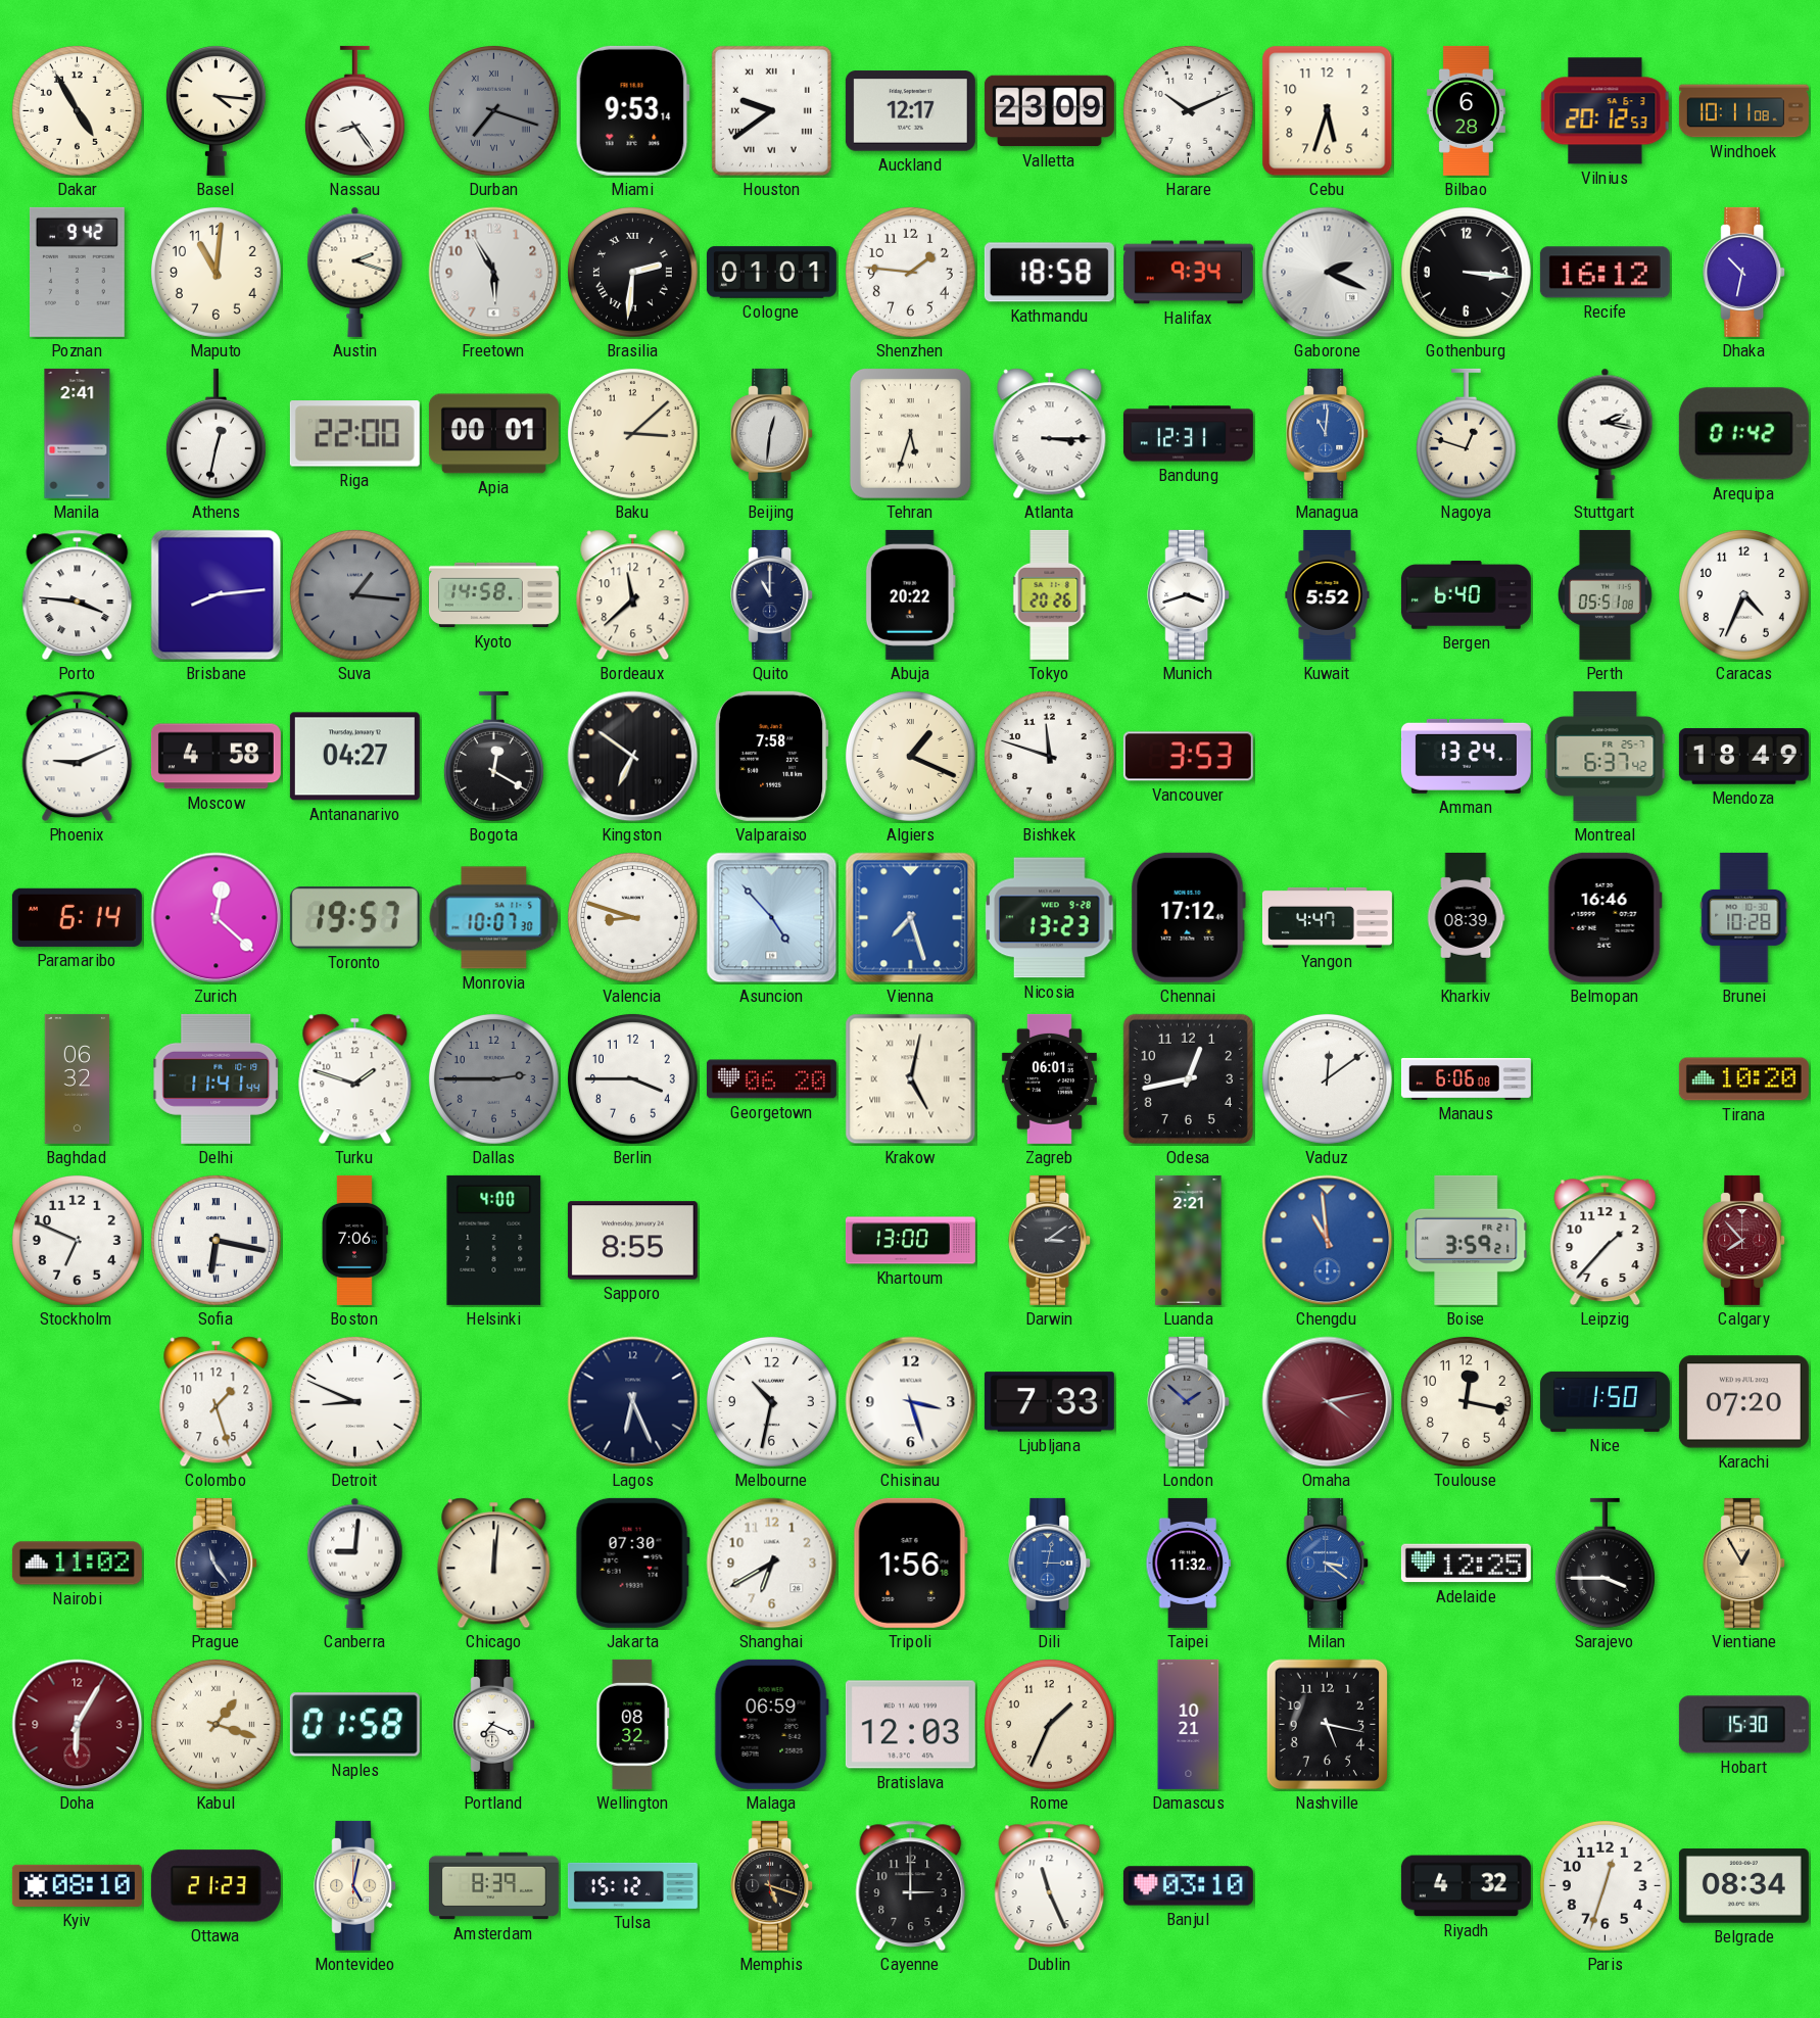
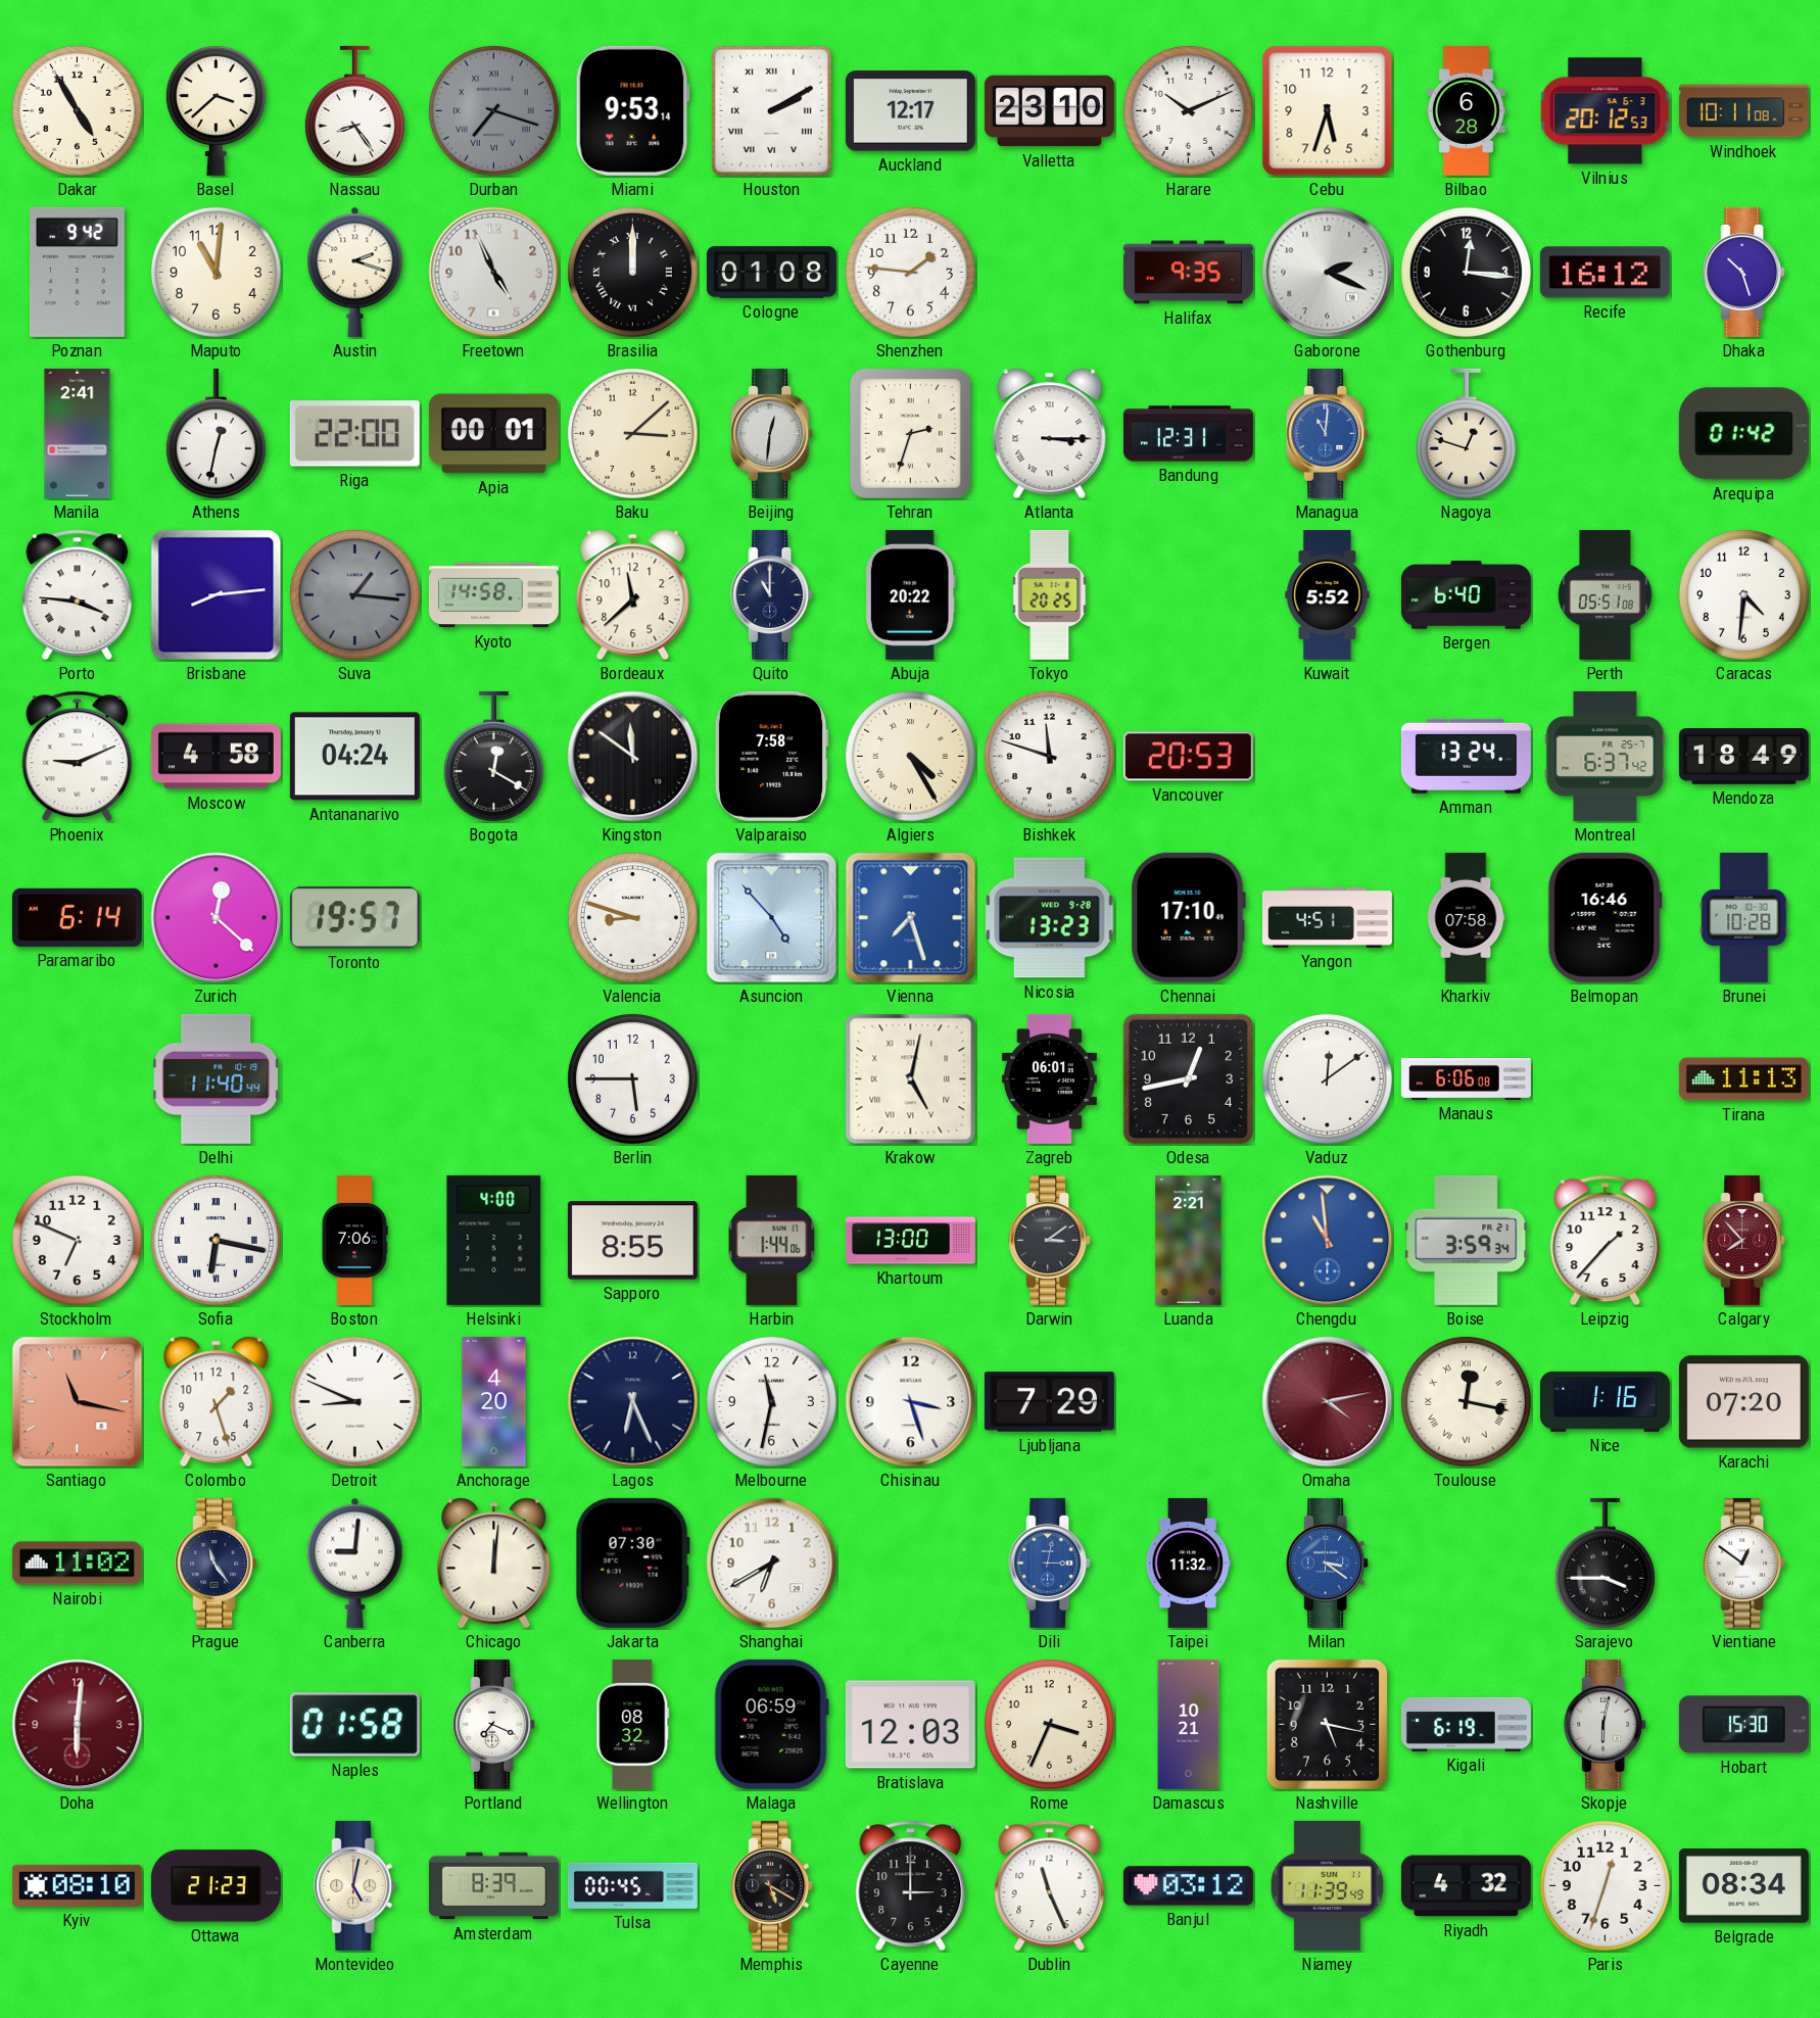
Basel: 4:16 -> 3:38 (215, 111)
Houston: 9:39 -> 2:10 (771, 110)
Valletta: 23:09 -> 23:10 (1049, 111)
Freetown: 5:55 -> 4:56 (494, 273)
Brasilia: 2:31 -> 12:00 (632, 272)
Cologne: 01:01 -> 01:08 (771, 273)
Kathmandu: 18:58 -> none (1049, 273)
Halifax: 9:34 -> 9:35 (1188, 273)
Gothenburg: 3:16 -> 12:16 (1466, 272)
Dhaka: 10:32 -> 10:27 (1744, 272)
Tehran: 5:33 -> 2:33 (910, 433)
Stuttgart: 2:17 -> none (1606, 433)
Tokyo: 20:26 -> 20:25 (1050, 594)
Munich: 3:42 -> none (1189, 594)
Caracas: 4:34 -> 4:31 (1743, 594)
Antananarivo: 04:27 -> 04:24 (354, 757)
Kingston: 6:51 -> 11:51 (633, 757)
Algiers: 1:19 -> 4:25 (910, 756)
Vancouver: 3:53 -> 20:53 (1188, 757)
Monrovia: 10:07 -> none (494, 918)
Chennai: 17:12 -> 17:10 (1188, 917)
Yangon: 4:47 -> 4:51 (1327, 917)
Kharkiv: 08:39 -> 07:58 (1466, 917)
Baghdad: 06:32 -> none (78, 1078)
Delhi: 11:41 -> 11:40 (217, 1078)
Turku: 1:48 -> none (355, 1079)
Dallas: 2:45 -> none (493, 1078)
Berlin: 3:45 -> 5:45 (632, 1078)
Georgetown: 06:20 -> none (771, 1079)
Tirana: 10:20 -> 11:13 (1743, 1079)
Harbin: none -> 1:44 (772, 1240)
Boise: 3:59:21 -> 3:59:34 (1467, 1240)
Santiago: none -> 11:17 (78, 1402)
Anchorage: none -> 4:20 (494, 1401)
Melbourne: 10:32 -> 11:32 (771, 1401)
Ljubljana: 7:33 -> 7:29 (1049, 1402)
London: 1:52 -> none (1189, 1401)
Toulouse numerals: Arabic -> Roman (1466, 1401)
Nice: 1:50 -> 1:16 (1605, 1401)
Tripoli: 1:56 -> none (910, 1563)
Adelaide: 12:25 -> none (1466, 1564)
Vientiane: 12:55 -> 12:51 (1744, 1563)
Vientiane dial: champagne -> white (1744, 1563)
Doha: 6:05 -> 6:01 (78, 1725)
Kabul: 1:18 -> none (215, 1724)
Rome: 1:34 -> 3:34 (1049, 1724)
Kigali: none -> 6:19 (1466, 1724)
Skopje: none -> 6:02 (1606, 1724)
Tulsa: 15:12 -> 00:45 (632, 1885)
Memphis: 5:18 -> 5:20 (772, 1885)
Banjul: 03:10 -> 03:12 (1188, 1886)
Niamey: none -> 11:39 (1328, 1885)
